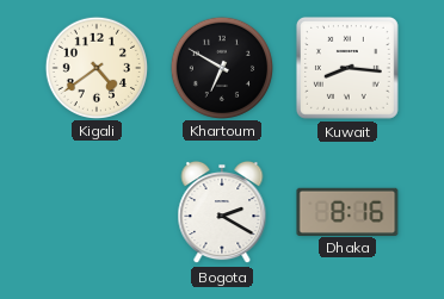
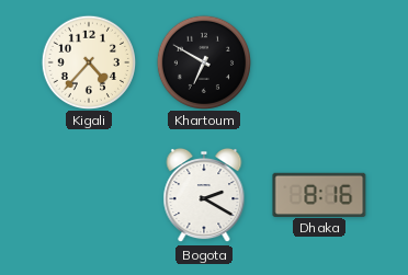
Kigali: 4:39 -> 4:37 (88, 61)
Kuwait: 8:16 -> none (347, 68)
